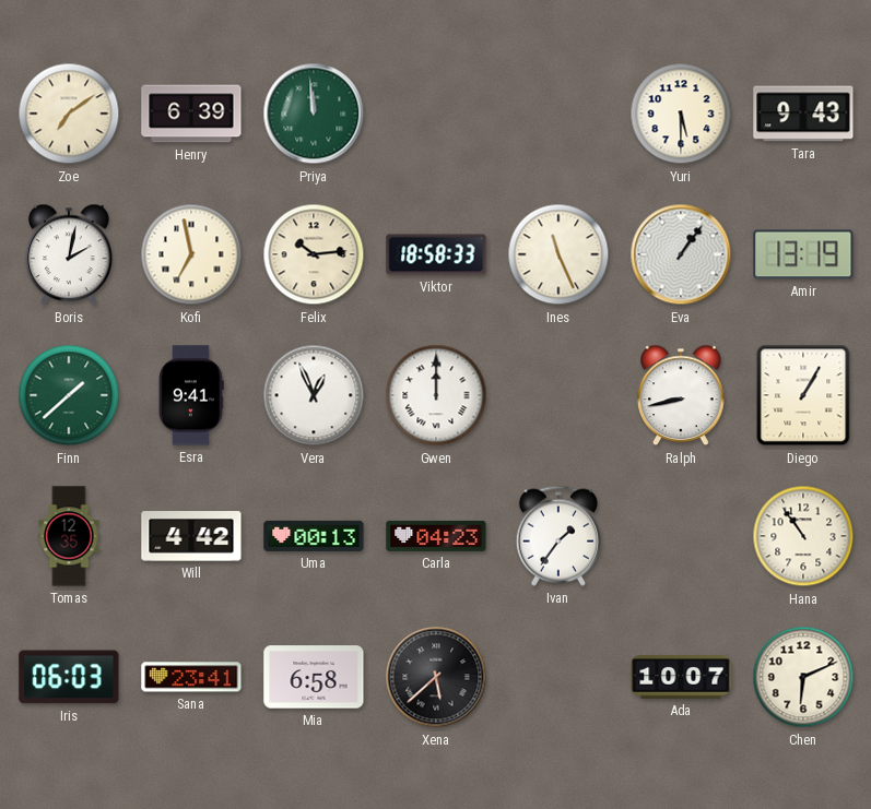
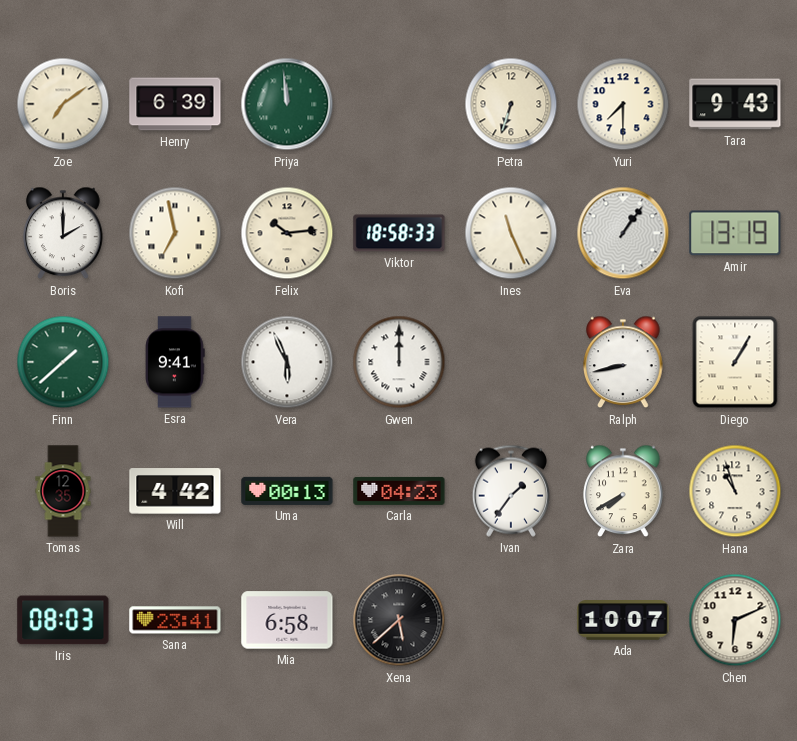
Petra: none -> 6:33 (511, 104)
Yuri: 5:30 -> 7:30 (623, 104)
Boris: 2:02 -> 2:00 (63, 233)
Vera: 12:56 -> 5:56 (287, 362)
Zara: none -> 7:40 (623, 491)
Hana: 10:54 -> 10:57 (735, 491)
Iris: 06:03 -> 08:03 (63, 620)
